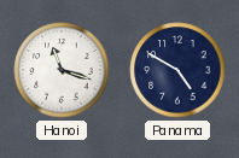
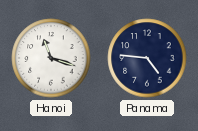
Panama: 4:50 -> 4:46 (147, 58)
